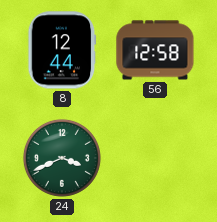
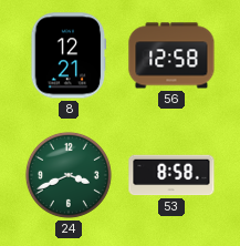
8: 12:44 -> 12:21 (69, 55)
53: none -> 8:58 (171, 175)
